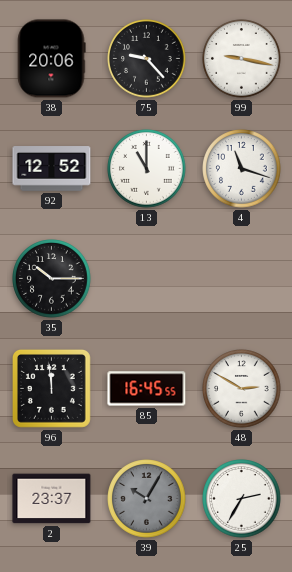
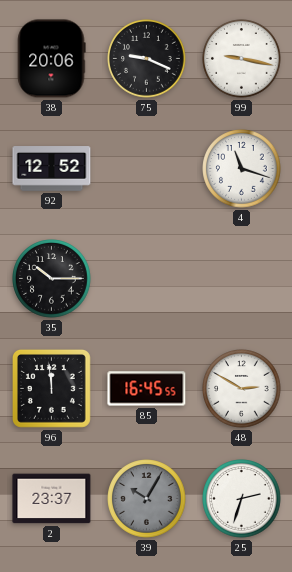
75: 9:23 -> 9:19 (147, 59)
13: 11:00 -> none (147, 169)
25: 2:35 -> 2:33 (242, 499)
